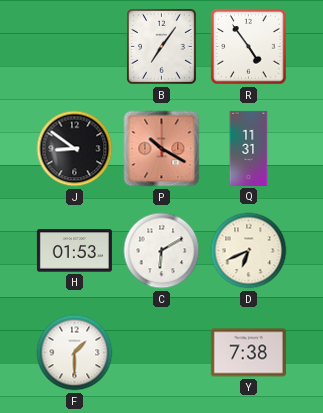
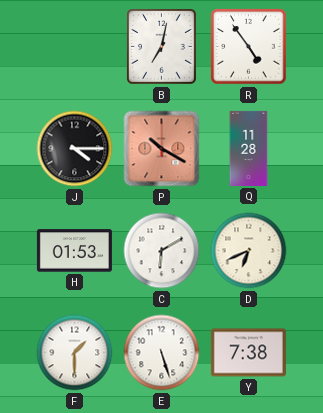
B: 7:06 -> 7:02 (162, 47)
J: 8:51 -> 4:15 (75, 149)
Q: 11:31 -> 11:28 (249, 148)
E: none -> 5:27 (162, 353)
